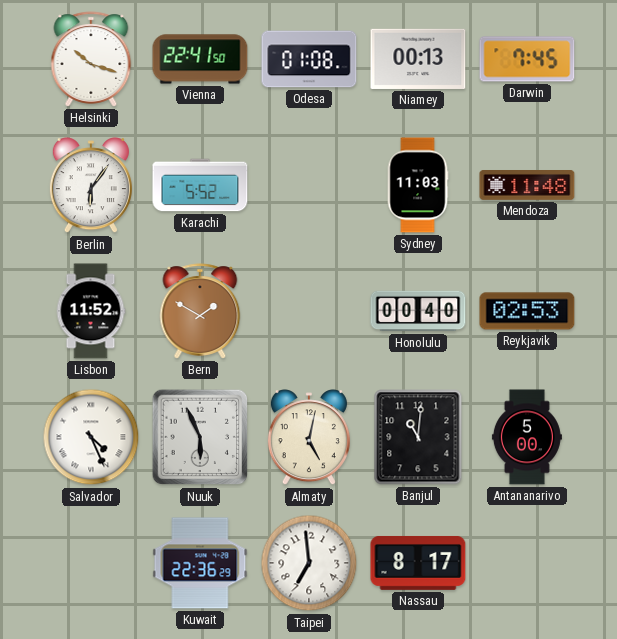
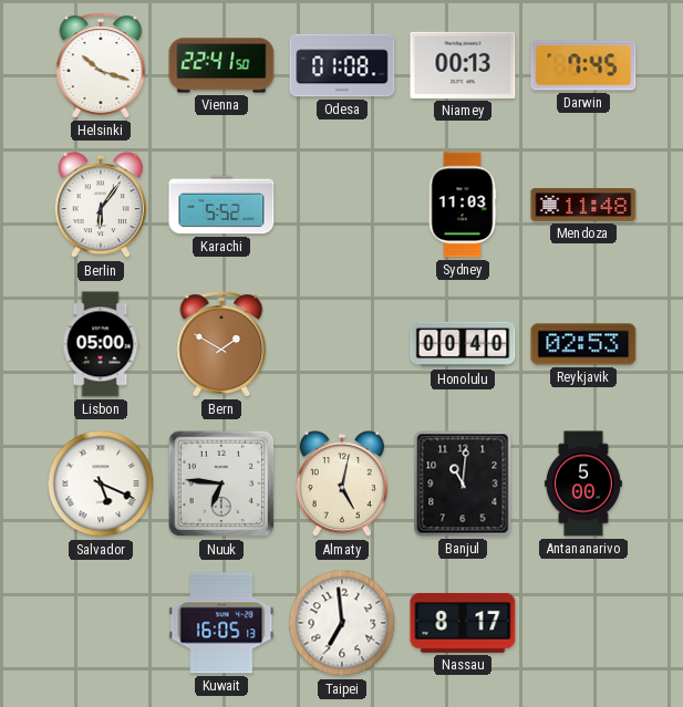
Lisbon: 11:52 -> 05:00 (101, 344)
Salvador: 4:26 -> 5:19 (101, 484)
Nuuk: 5:56 -> 6:46 (221, 484)
Kuwait: 22:36 -> 16:05 (221, 623)
